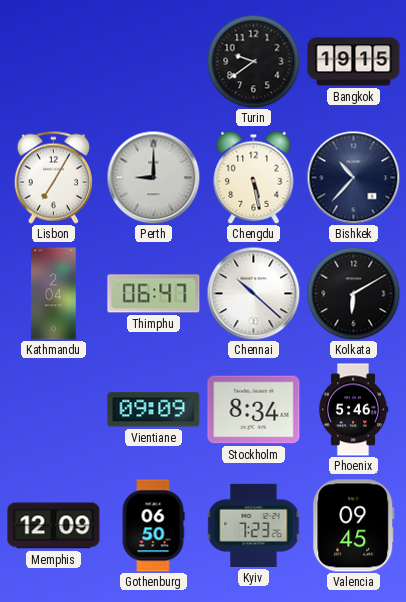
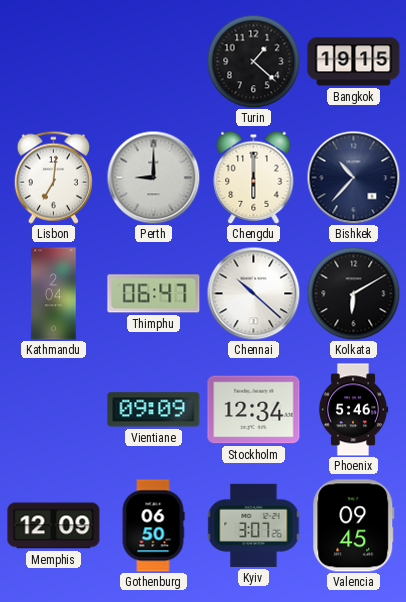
Turin: 9:39 -> 1:22 (253, 61)
Lisbon: 7:05 -> 7:01 (53, 177)
Chengdu: 5:28 -> 6:00 (254, 177)
Stockholm: 8:34 -> 12:34 (254, 410)
Kyiv: 7:23 -> 3:07 (254, 525)
